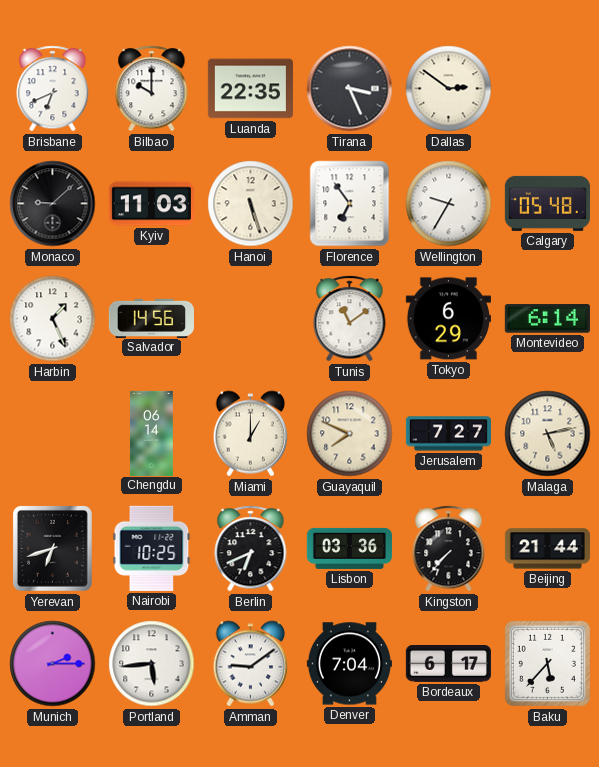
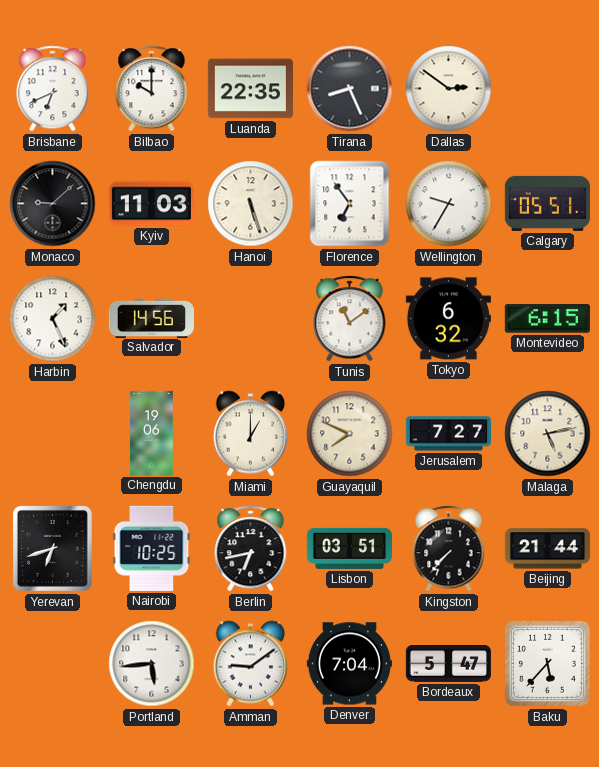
Tirana: 3:26 -> 8:26 (350, 89)
Calgary: 05:48 -> 05:51 (547, 203)
Tokyo: 6:29 -> 6:32 (448, 319)
Montevideo: 6:14 -> 6:15 (547, 319)
Chengdu: 06:14 -> 19:06 (151, 433)
Berlin: 6:41 -> 6:43 (251, 549)
Lisbon: 03:36 -> 03:51 (349, 548)
Munich: 2:15 -> none (53, 664)
Bordeaux: 6:17 -> 5:47 (448, 664)
